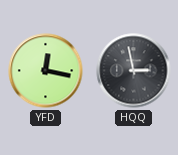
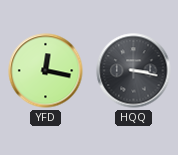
HQQ: 2:58 -> 3:17 (134, 71)
